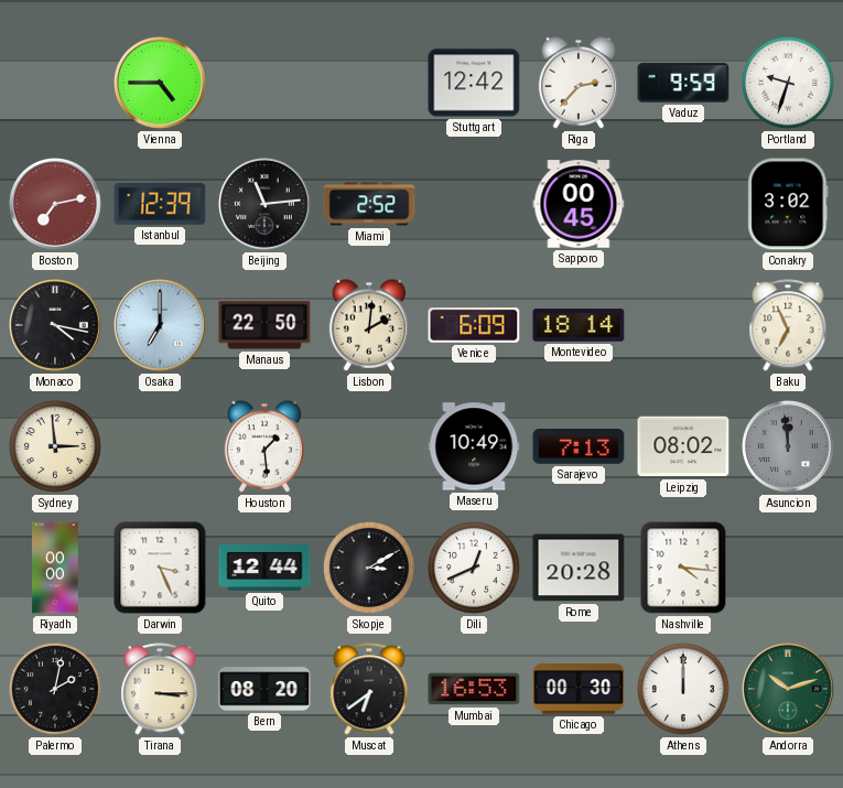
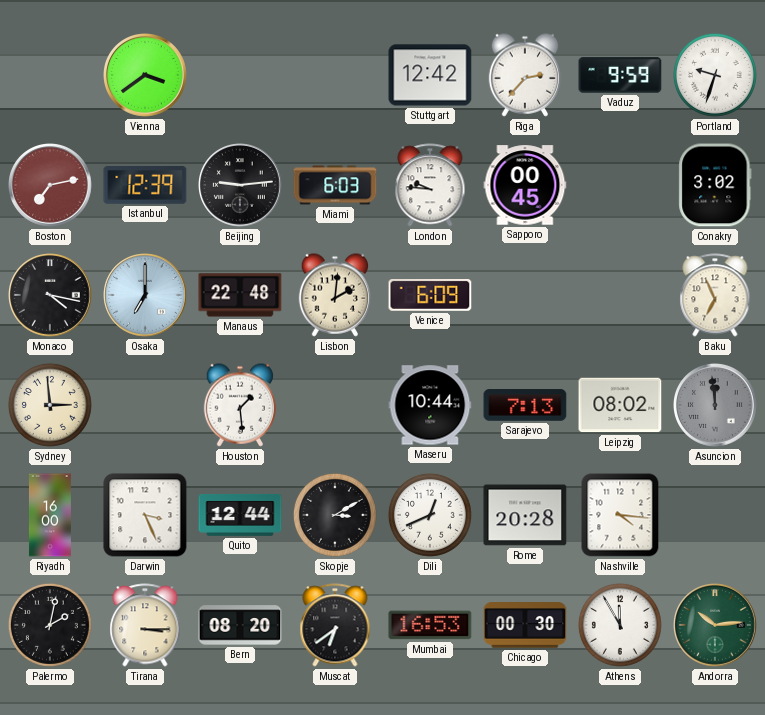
Vienna: 4:45 -> 3:39 (146, 76)
Beijing: 11:14 -> 9:14 (241, 186)
Miami: 2:52 -> 6:03 (335, 185)
London: none -> 9:46 (430, 185)
Manaus: 22:50 -> 22:48 (240, 295)
Montevideo: 18:14 -> none (579, 325)
Maseru: 10:49 -> 10:44 (430, 405)
Riyadh: 00:00 -> 16:00 (50, 515)
Athens: 12:00 -> 11:55 (620, 625)
Andorra: 10:12 -> 10:14 (716, 626)
